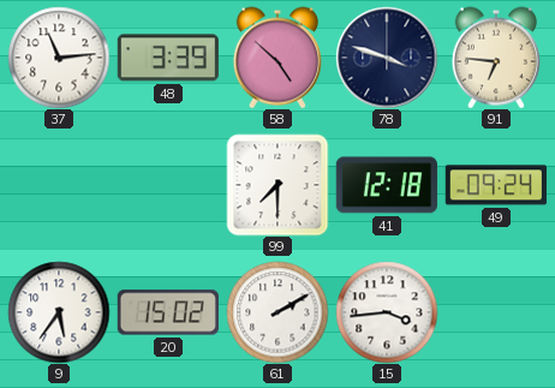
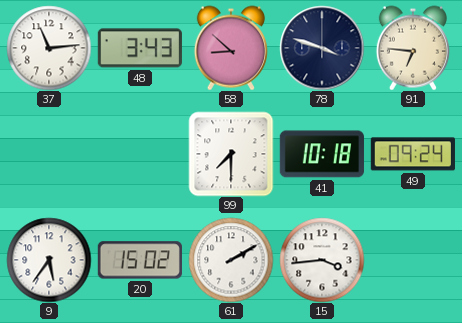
48: 3:39 -> 3:43 (140, 48)
58: 4:52 -> 8:52 (231, 48)
41: 12:18 -> 10:18 (322, 154)
